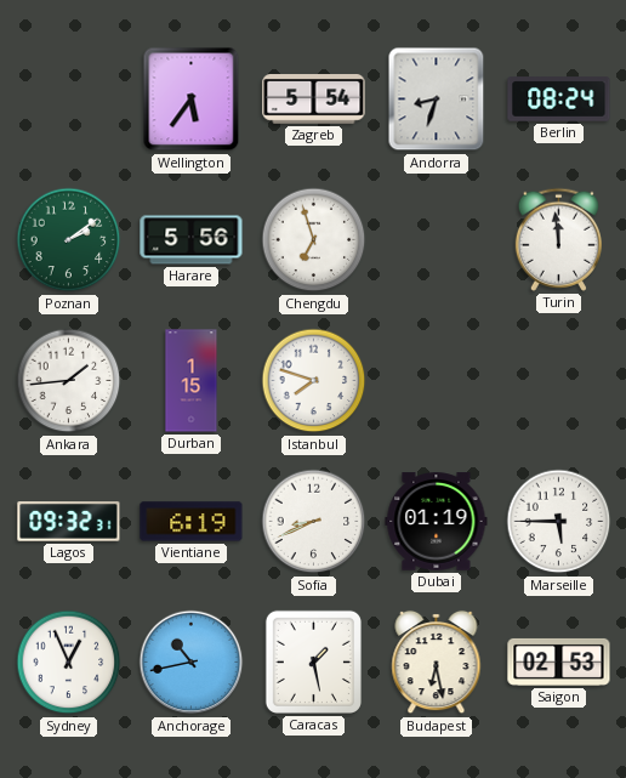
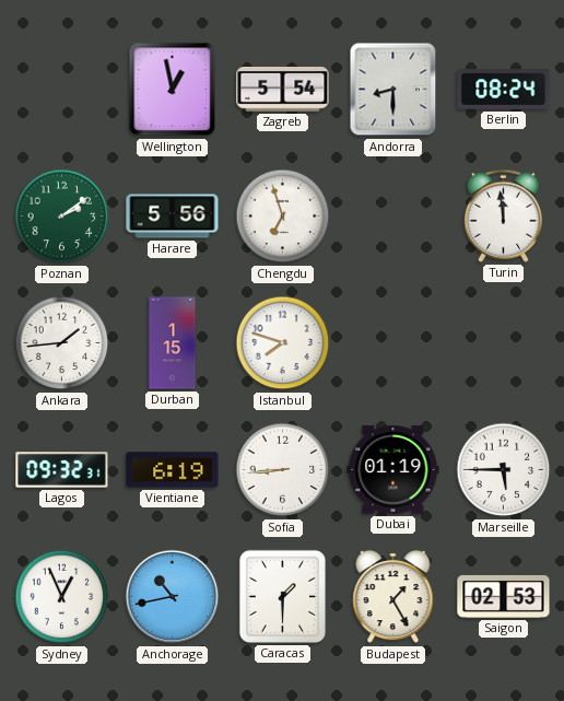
Wellington: 5:36 -> 12:58 (173, 90)
Andorra: 8:33 -> 8:30 (393, 90)
Sofia: 8:41 -> 8:44 (283, 470)
Caracas: 1:28 -> 1:30 (282, 596)
Budapest: 6:28 -> 1:25 (393, 597)
